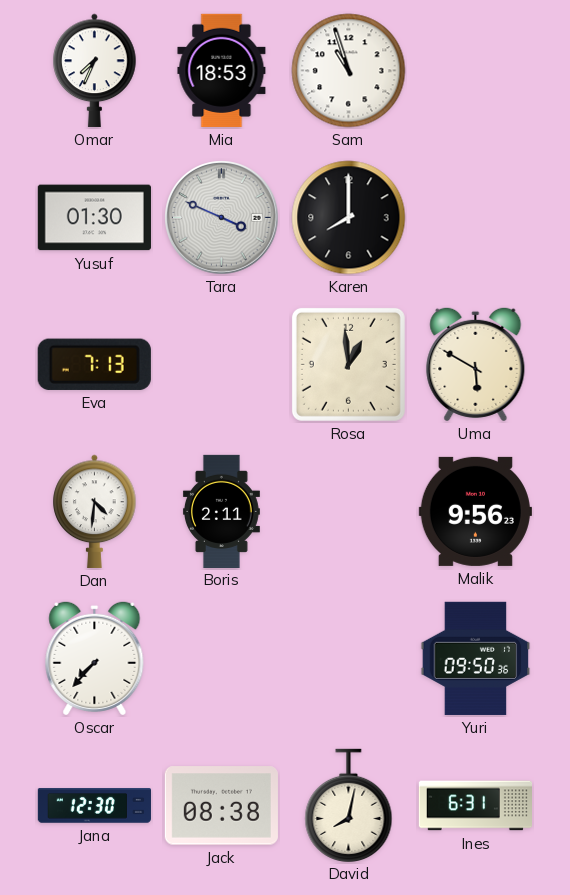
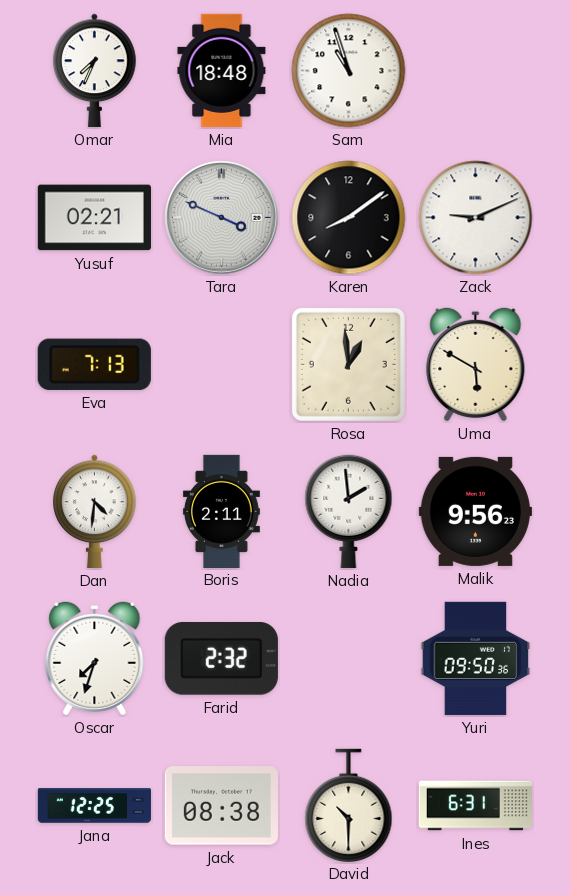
Mia: 18:53 -> 18:48 (222, 70)
Yusuf: 01:30 -> 02:21 (94, 218)
Karen: 8:00 -> 8:09 (349, 218)
Zack: none -> 9:11 (476, 218)
Nadia: none -> 1:59 (349, 511)
Oscar: 7:37 -> 7:33 (95, 658)
Farid: none -> 2:32 (221, 659)
Jana: 12:30 -> 12:25 (94, 806)
David: 8:02 -> 10:30 (349, 805)
